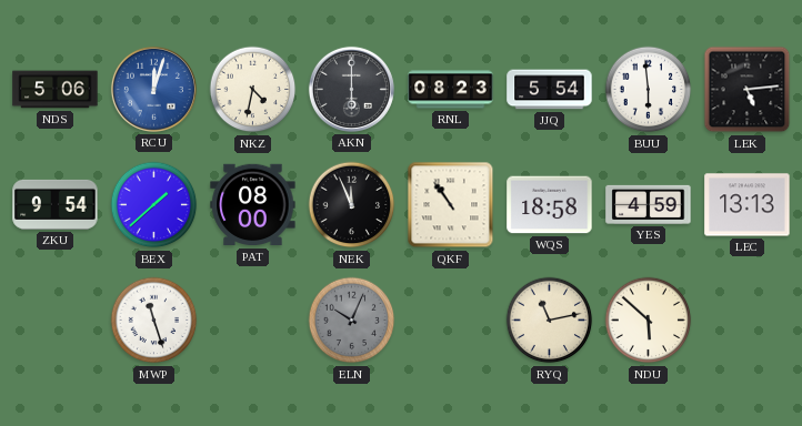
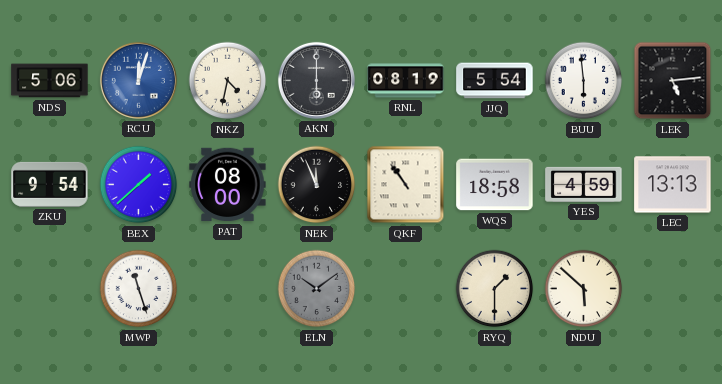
RNL: 08:23 -> 08:19 (406, 81)
ELN: 10:04 -> 10:09 (317, 289)
RYQ: 11:13 -> 1:30 (495, 289)
